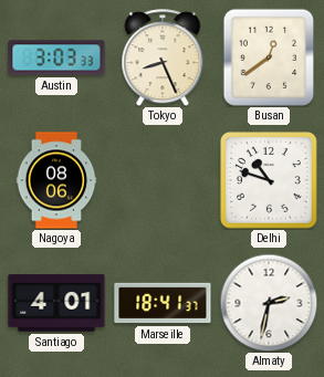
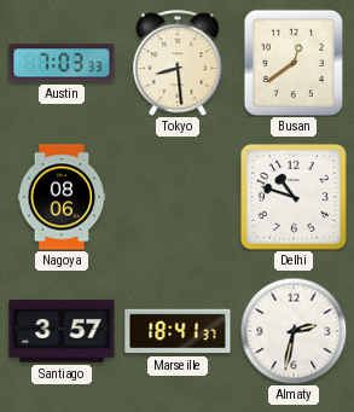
Austin: 3:03 -> 7:03 (62, 63)
Tokyo: 8:26 -> 8:29 (178, 63)
Santiago: 4:01 -> 3:57 (62, 331)
